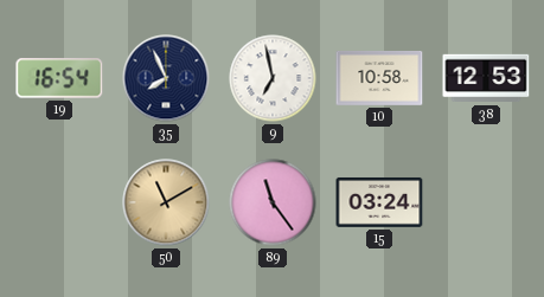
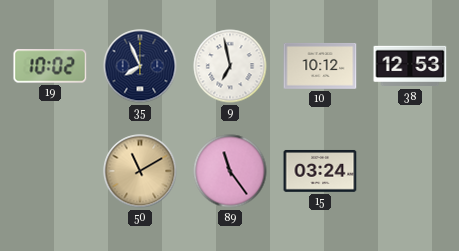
19: 16:54 -> 10:02 (50, 66)
10: 10:58 -> 10:12 (320, 66)
